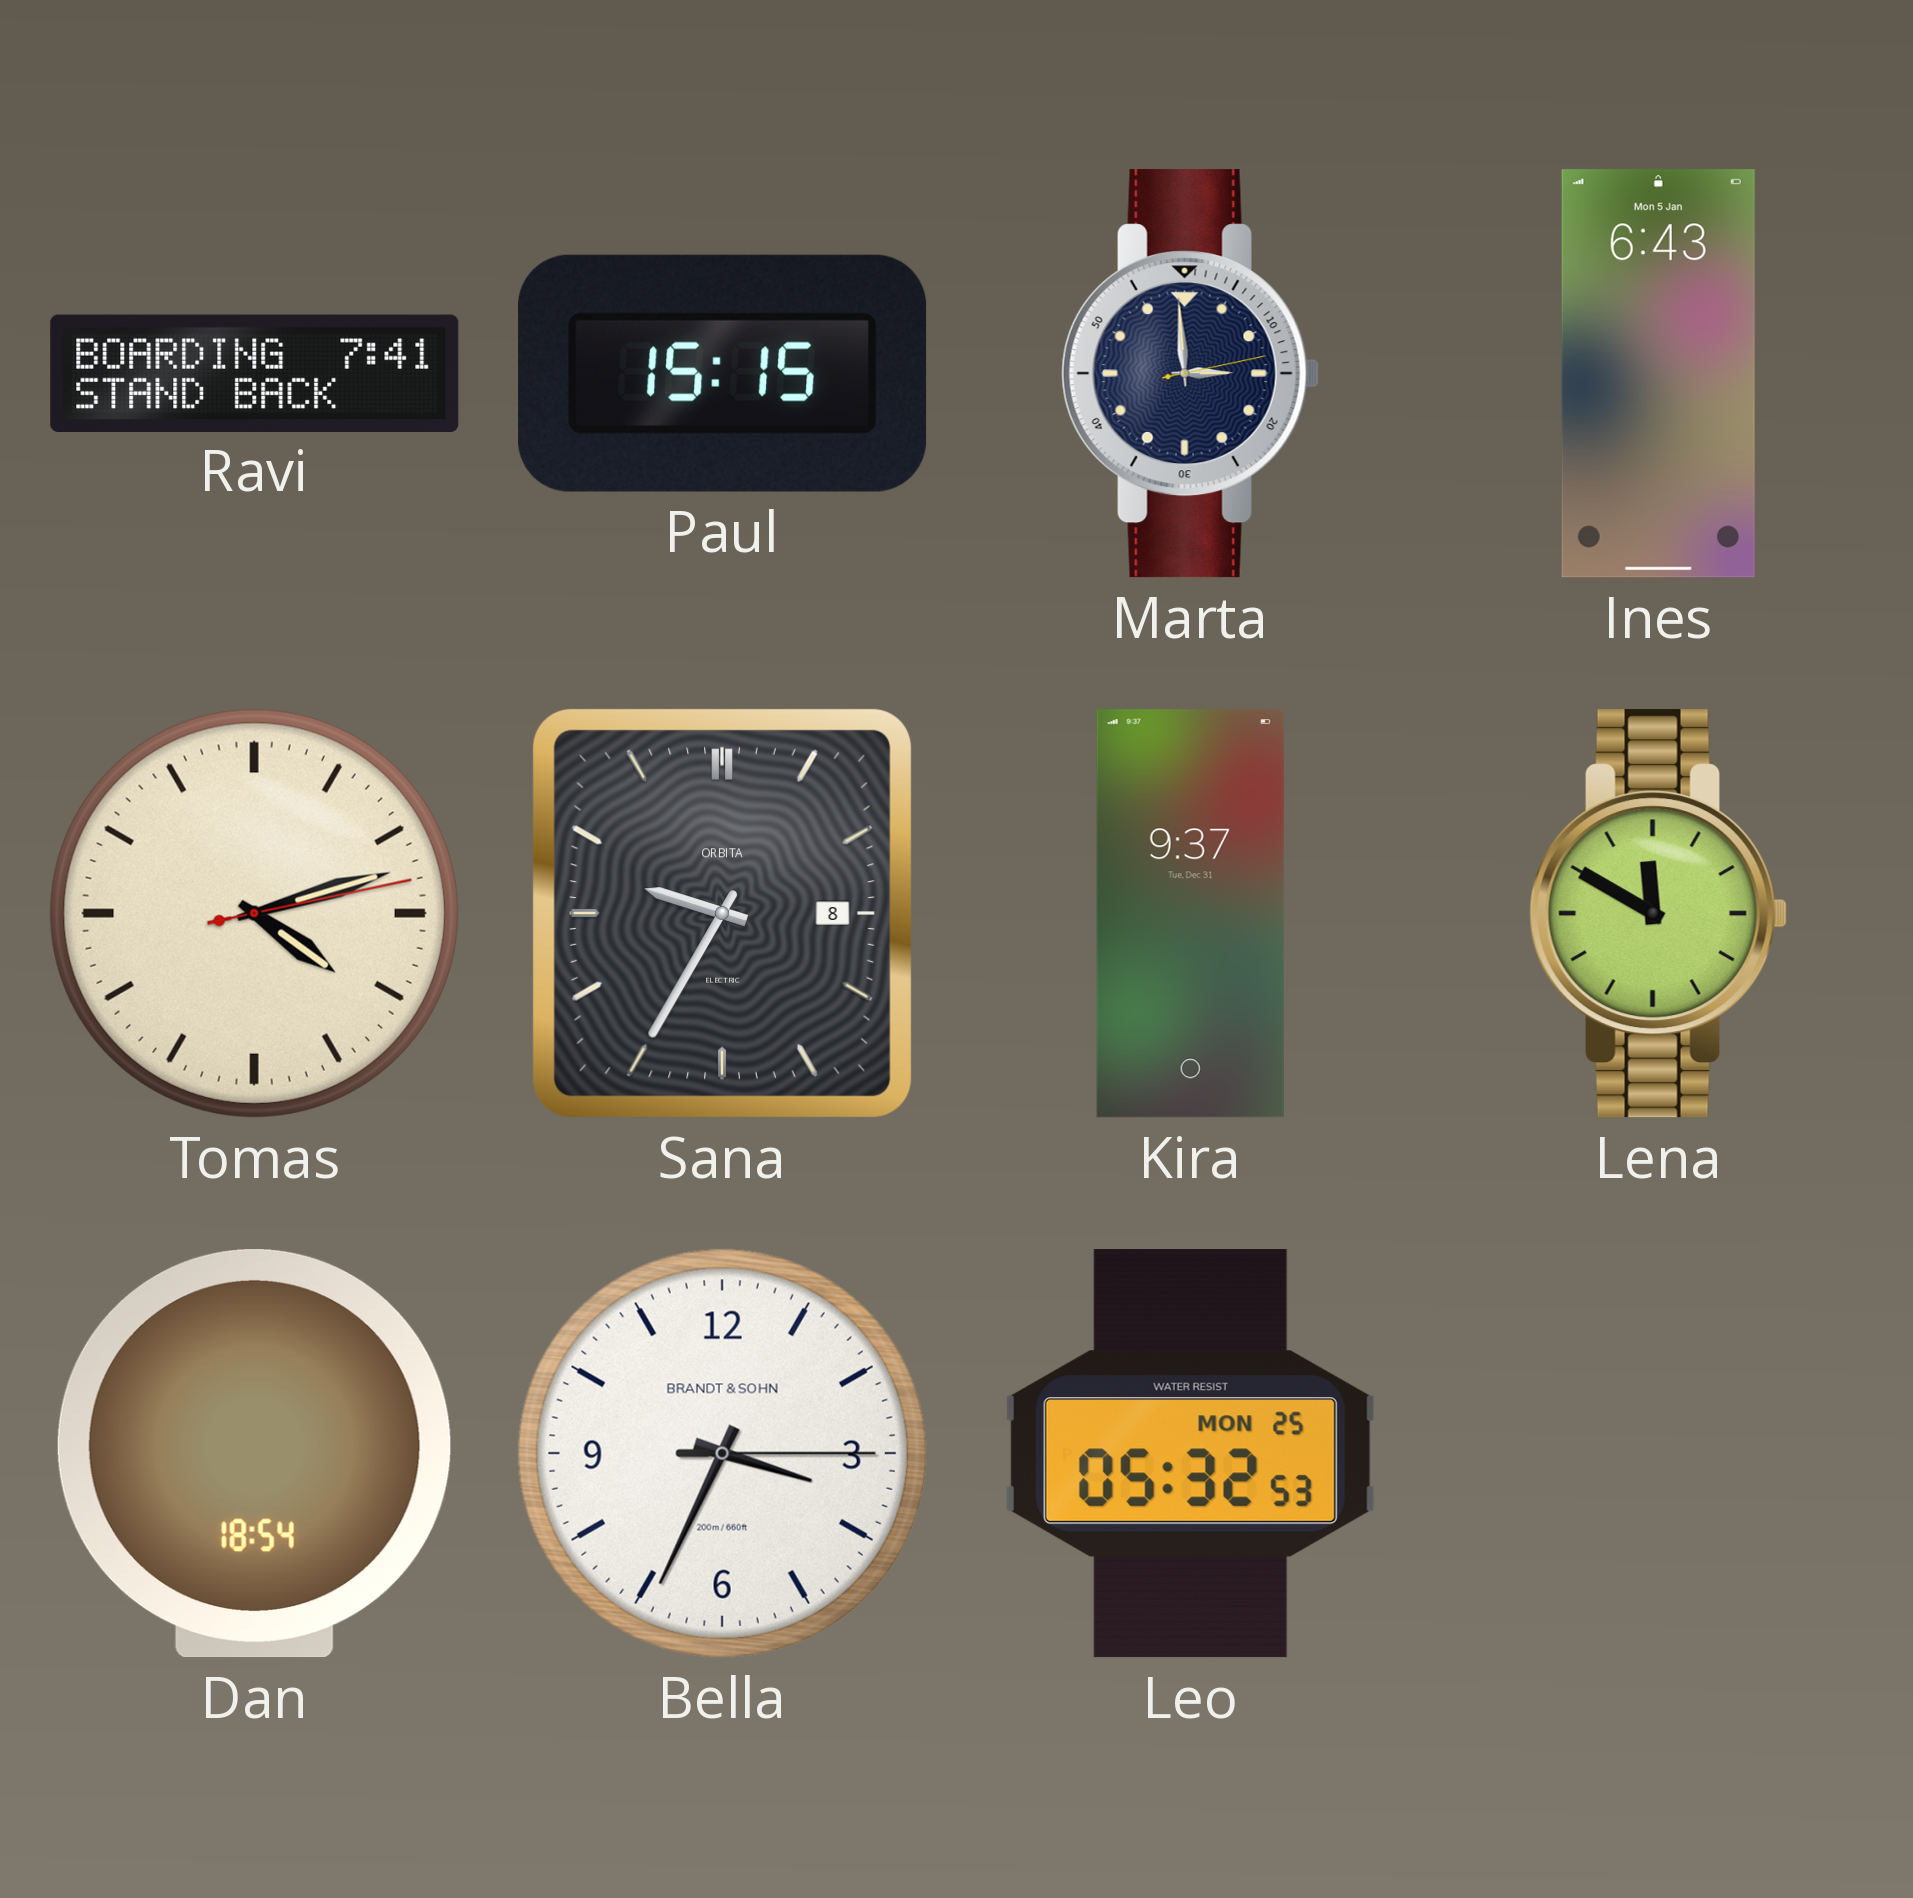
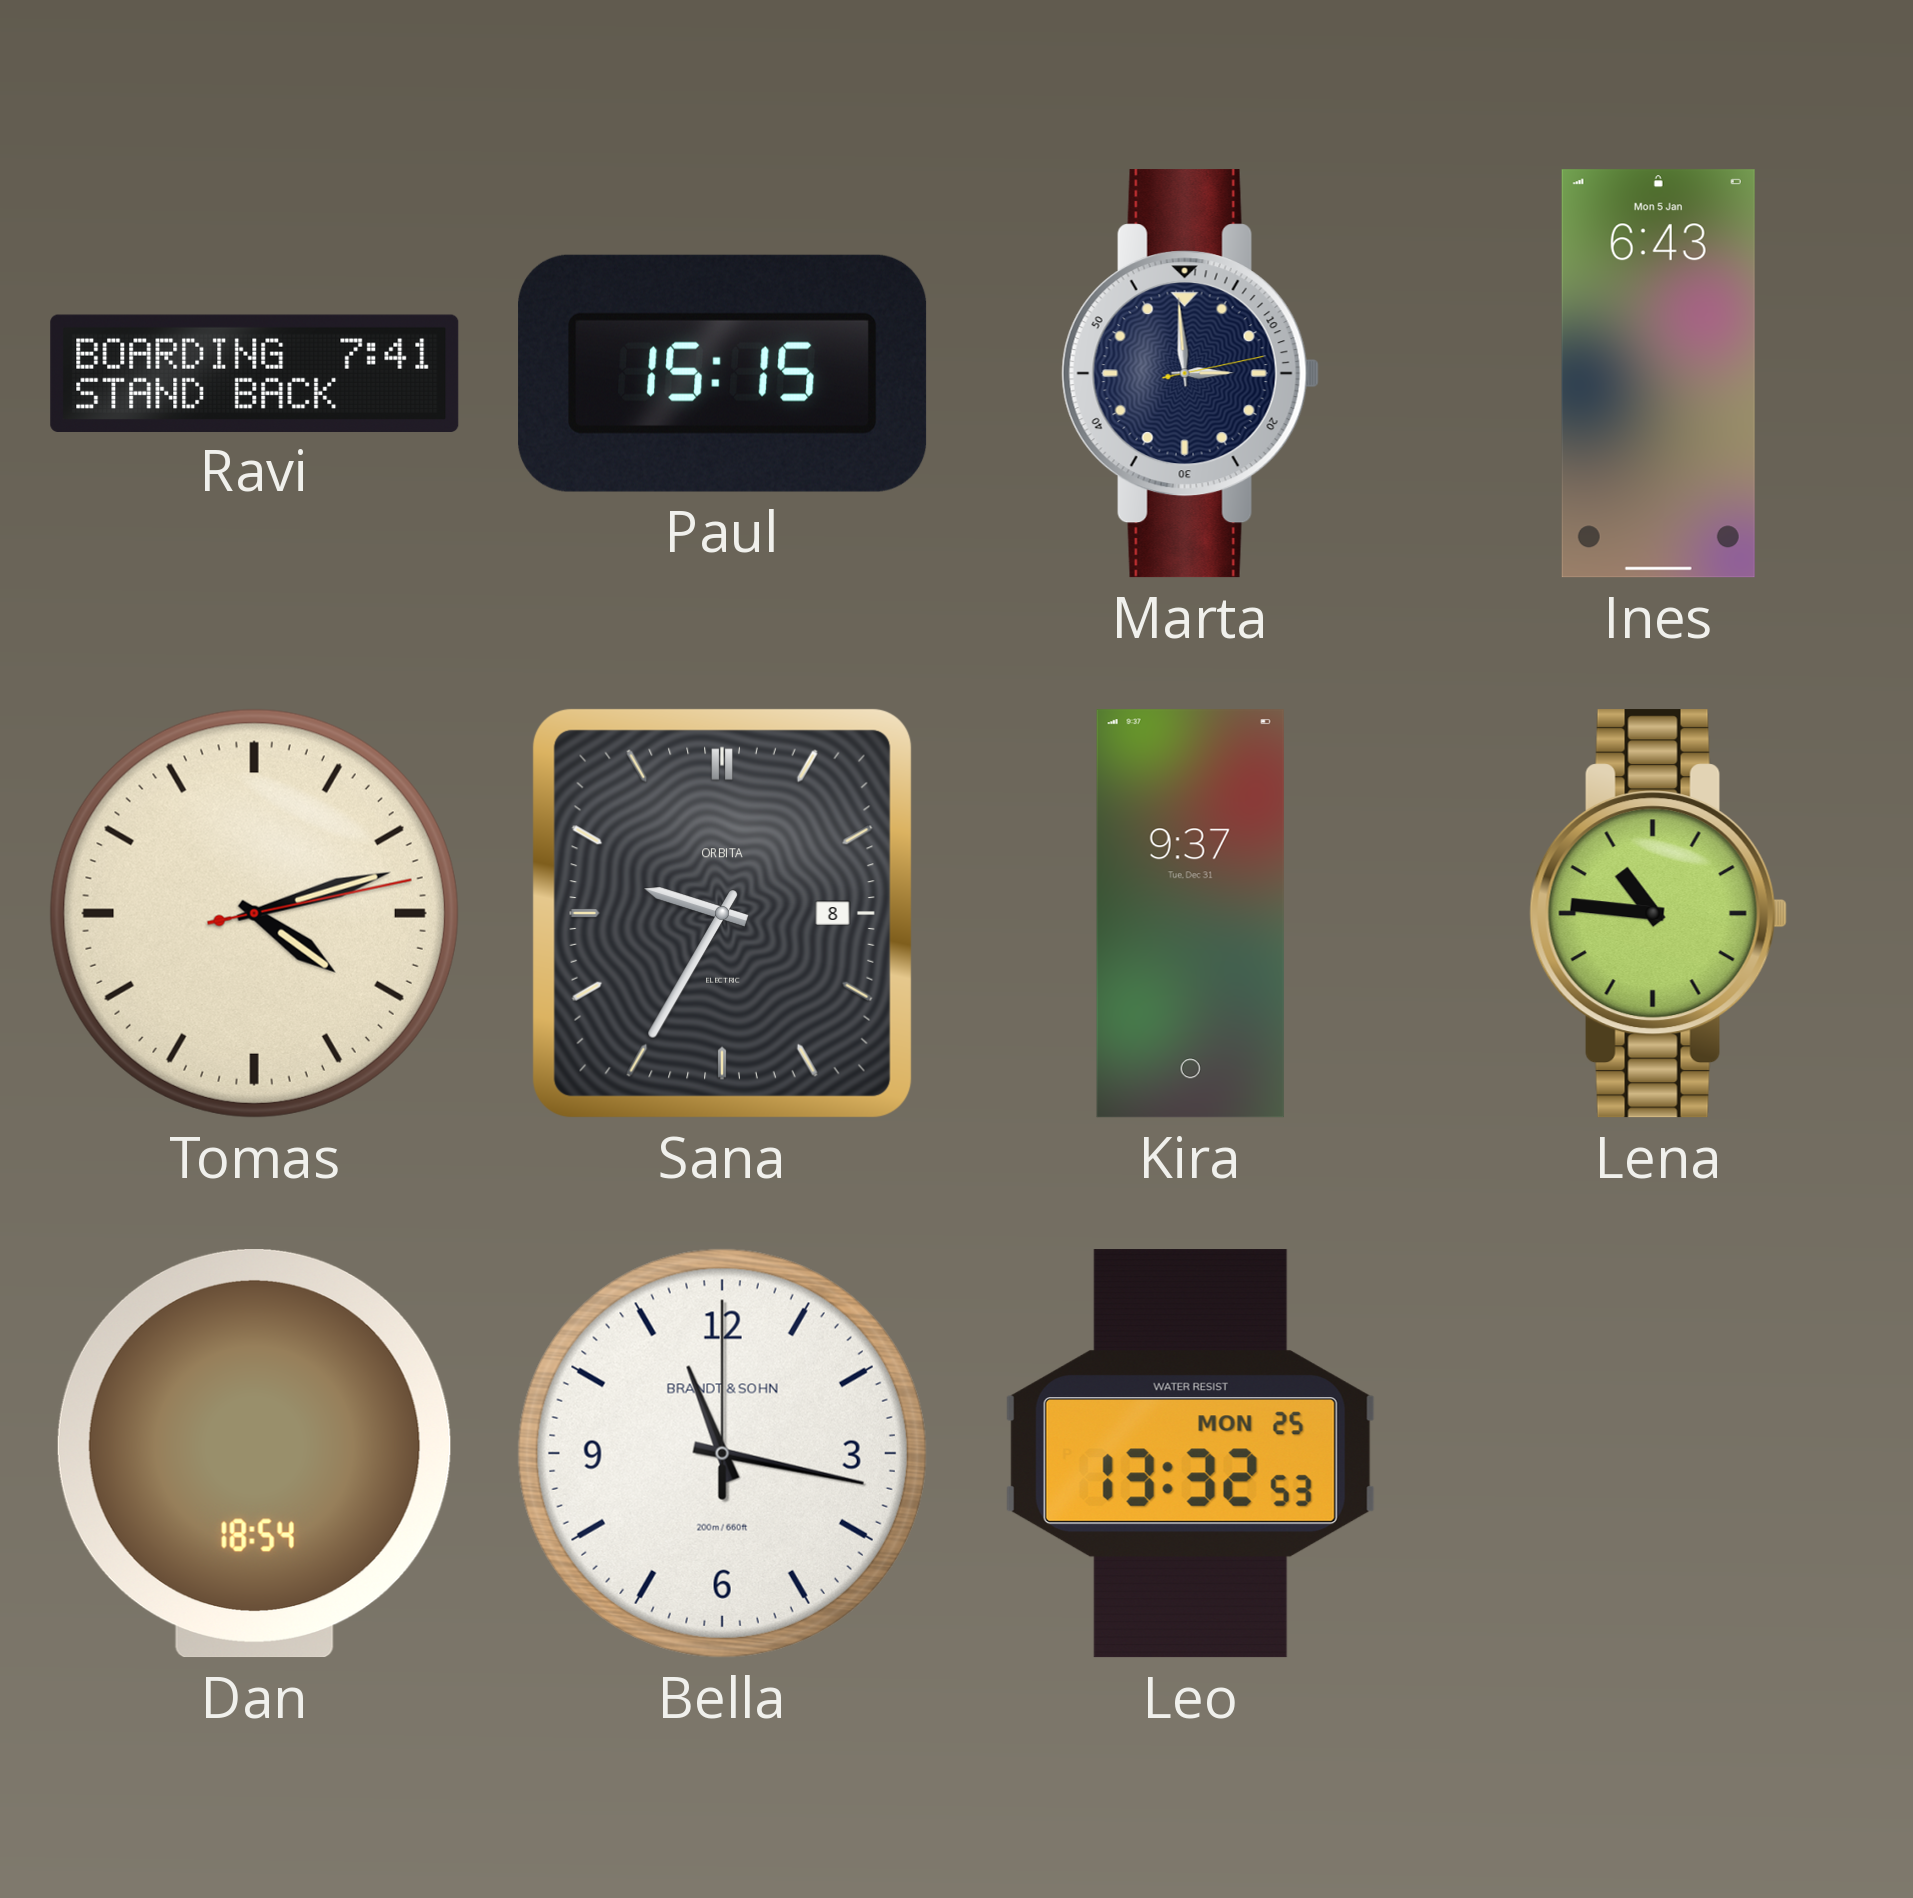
Lena: 11:50 -> 10:46 (1658, 914)
Bella: 3:34 -> 11:17 (722, 1453)
Leo: 05:32 -> 13:32 (1190, 1454)
